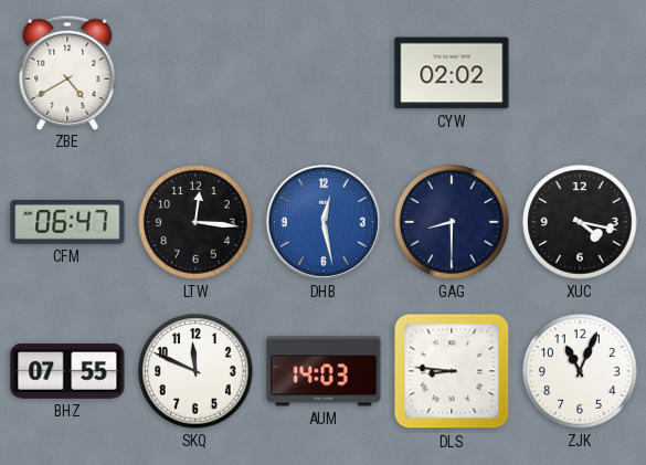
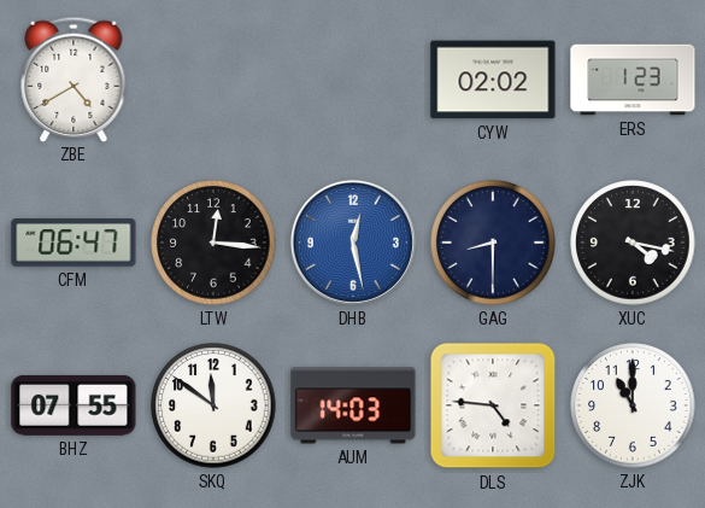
ERS: none -> 1:23 (633, 80)
SKQ: 11:49 -> 11:51 (213, 405)
DLS: 8:46 -> 4:46 (493, 405)
ZJK: 11:04 -> 11:00 (633, 405)
